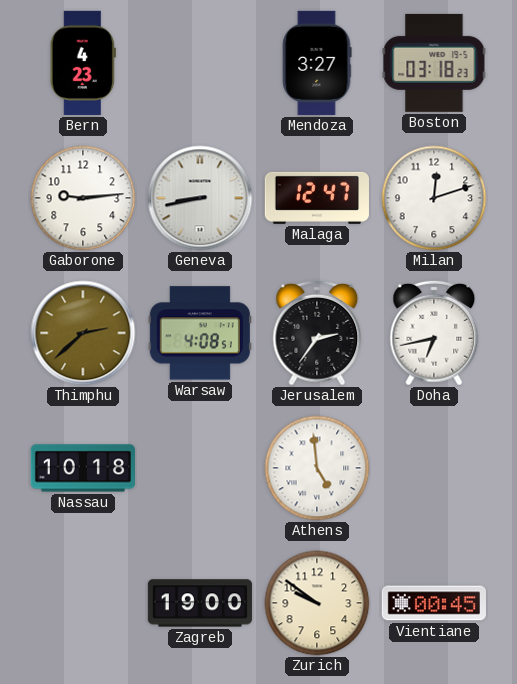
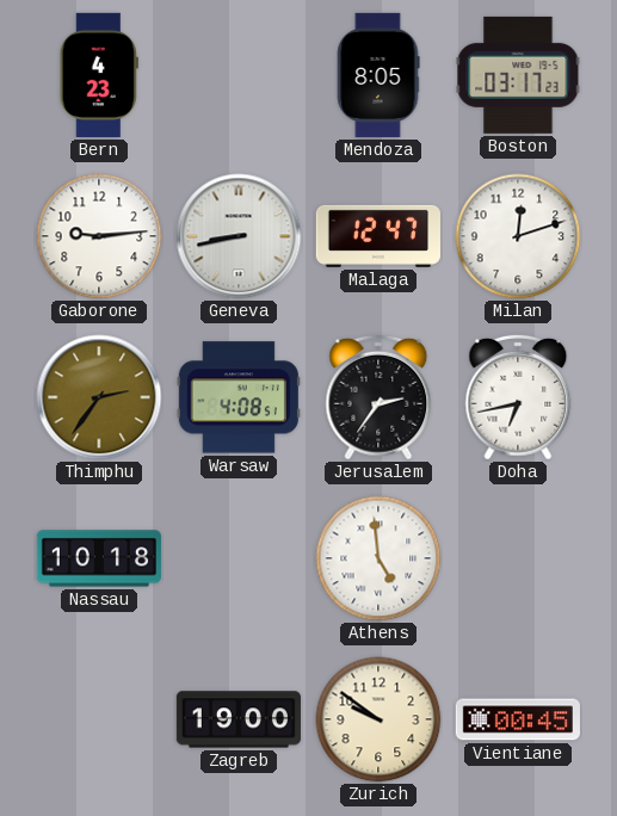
Mendoza: 3:27 -> 8:05 (378, 75)
Boston: 03:18 -> 03:17 (518, 75)
Thimphu: 2:38 -> 2:36 (99, 397)
